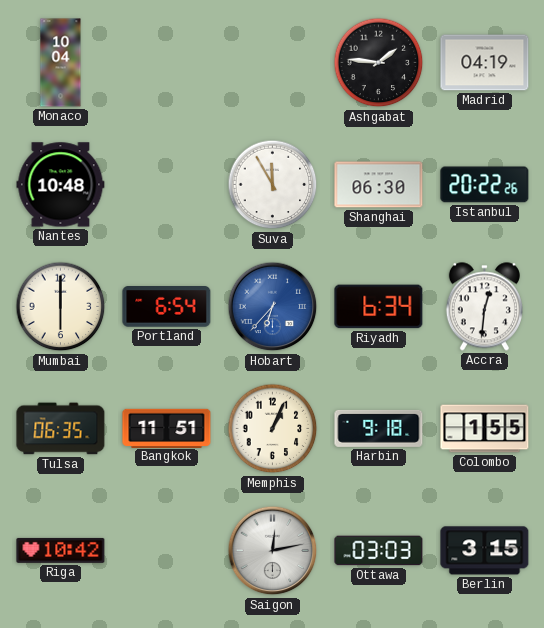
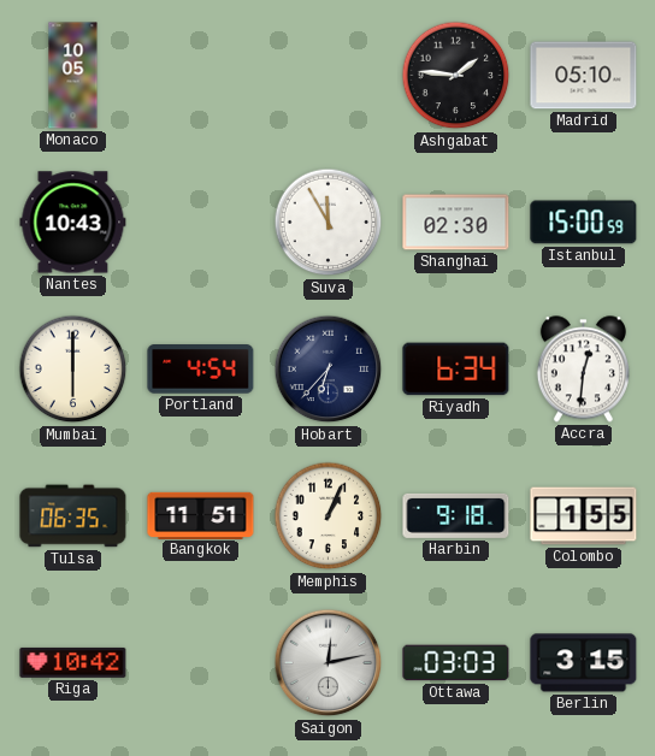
Monaco: 10:04 -> 10:05 (73, 76)
Madrid: 04:19 -> 05:10 (584, 76)
Nantes: 10:48 -> 10:43 (73, 223)
Shanghai: 06:30 -> 02:30 (456, 223)
Istanbul: 20:22 -> 15:00 (584, 223)
Portland: 6:54 -> 4:54 (201, 370)
Hobart dial: blue -> navy (329, 370)
